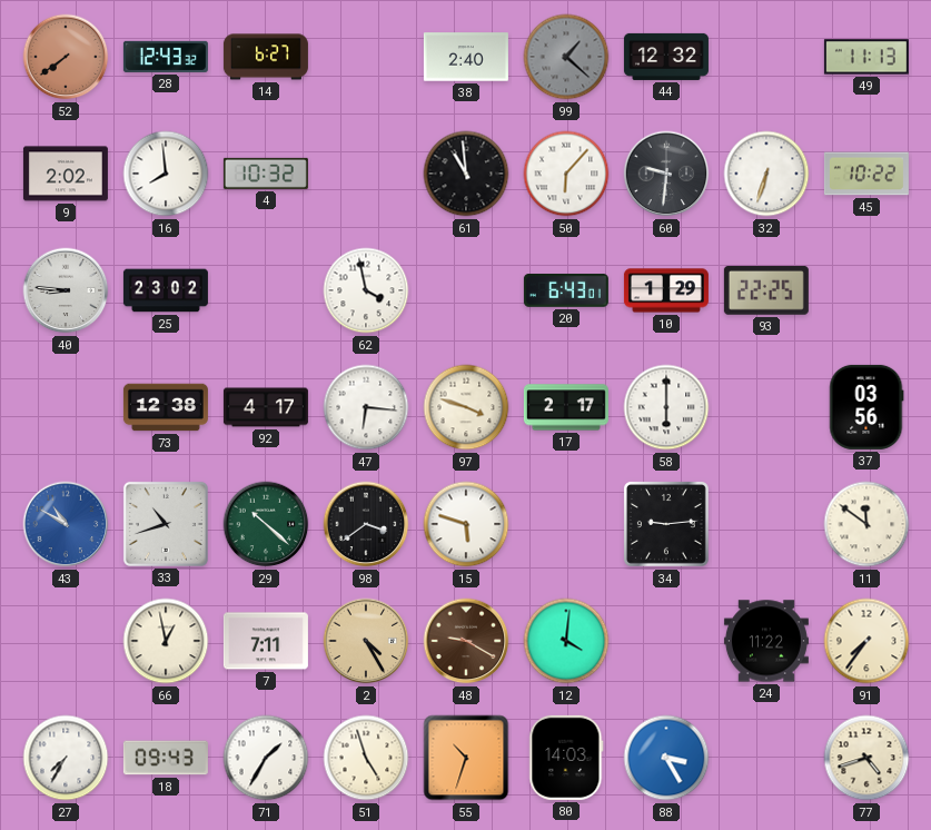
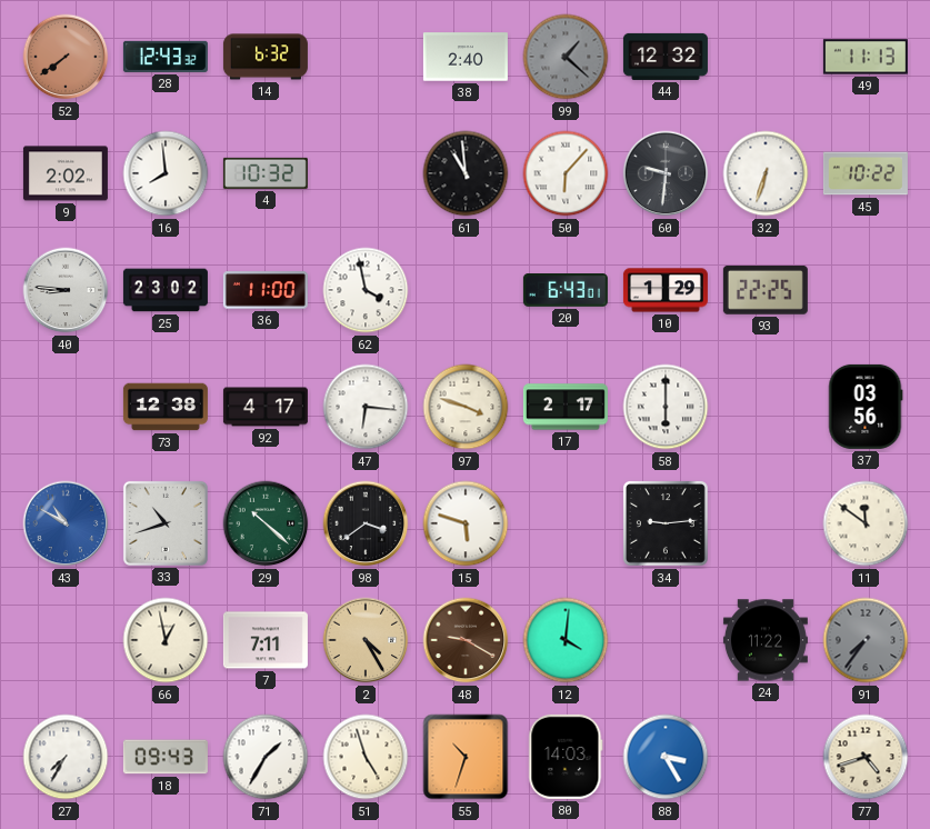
14: 6:27 -> 6:32 (266, 57)
36: none -> 11:00 (266, 290)
91 dial: cream -> grey (866, 640)
